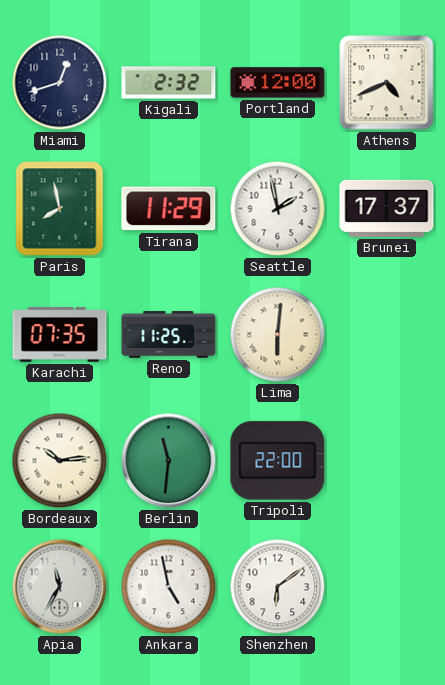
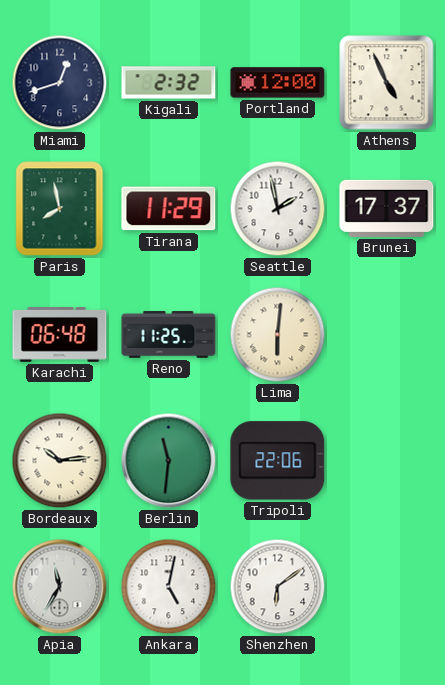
Athens: 4:41 -> 4:56 (387, 83)
Karachi: 07:35 -> 06:48 (60, 335)
Tripoli: 22:00 -> 22:06 (278, 461)
Ankara: 4:58 -> 5:02 (169, 587)
